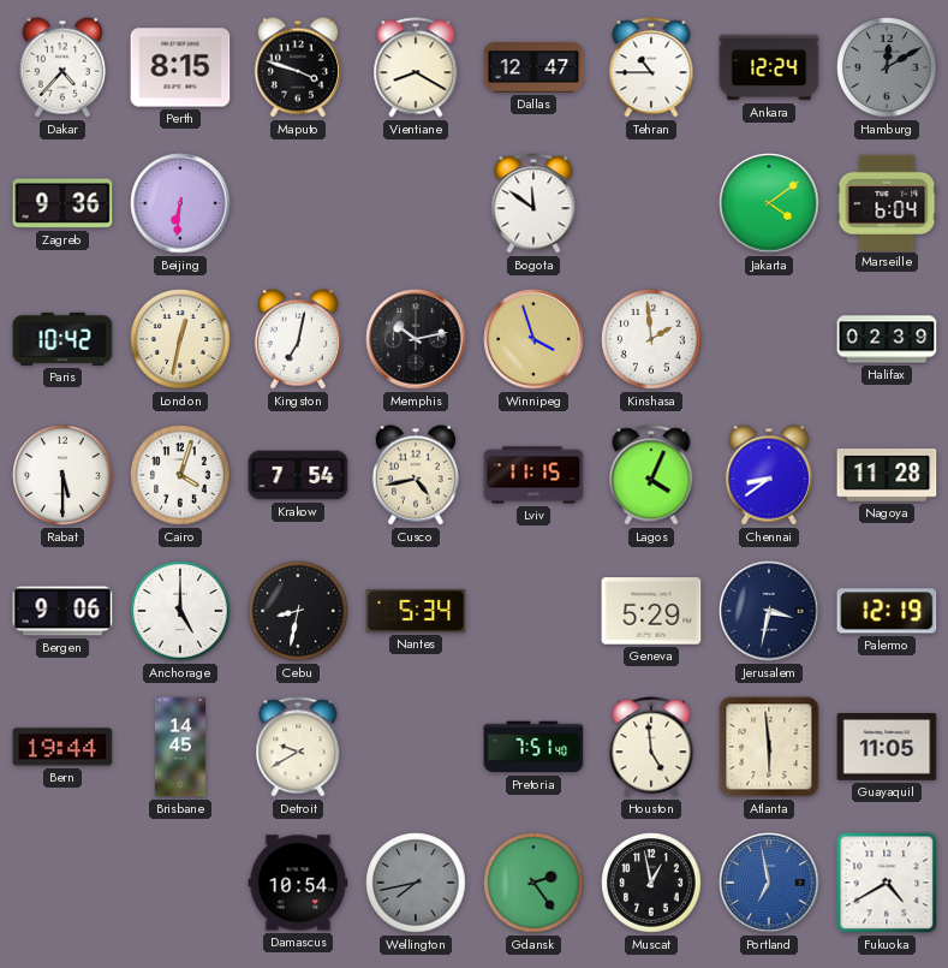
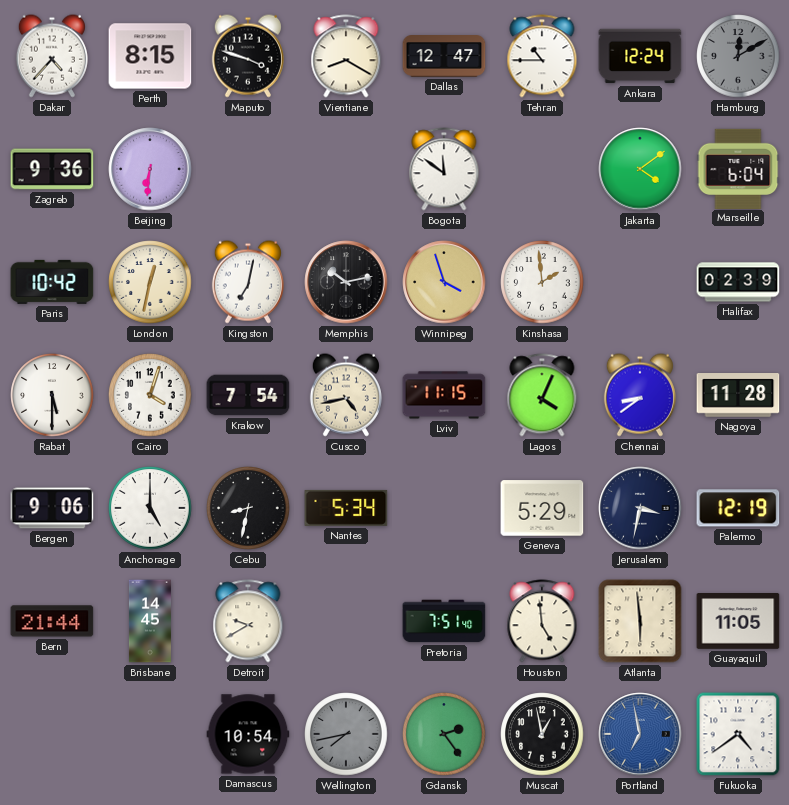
Bern: 19:44 -> 21:44 (52, 621)
Fukuoka: 4:40 -> 4:39 (738, 734)
